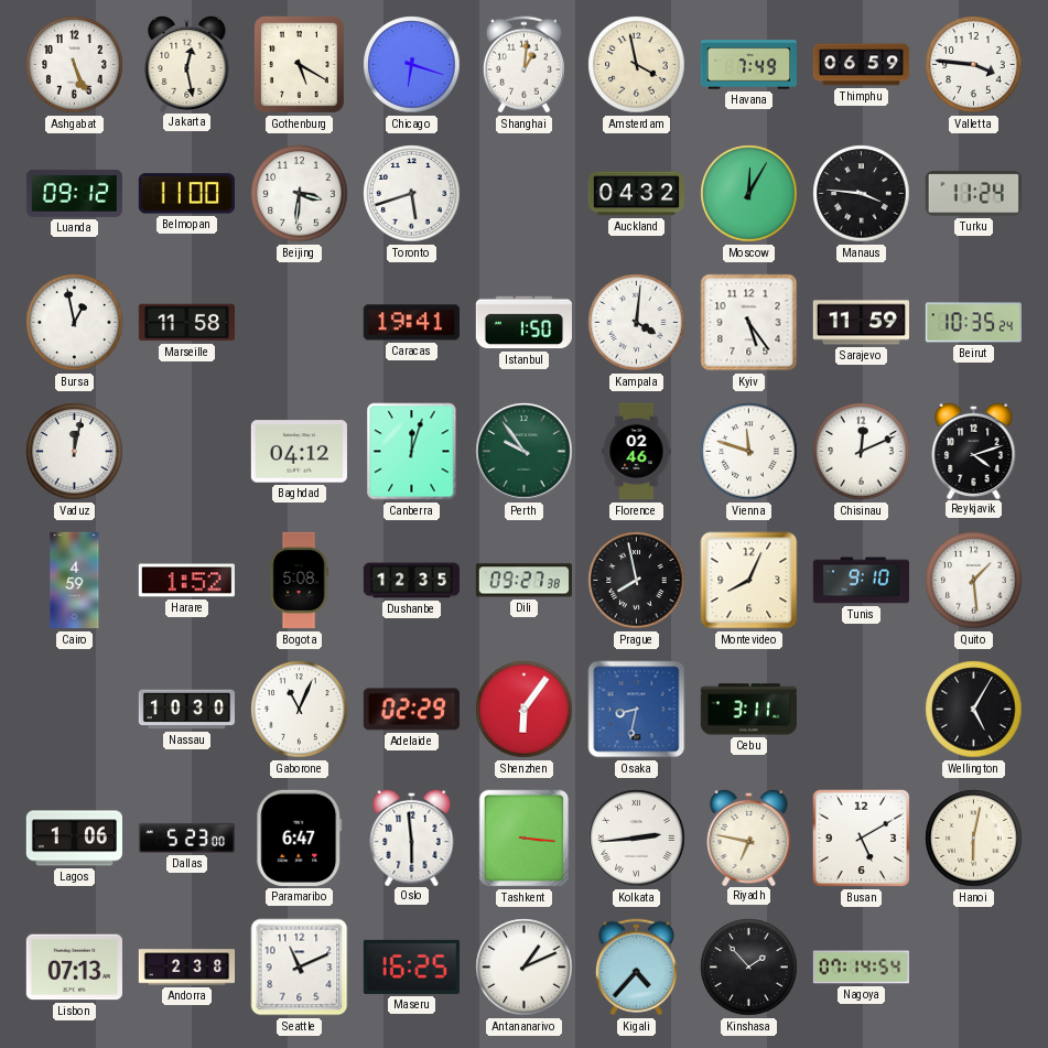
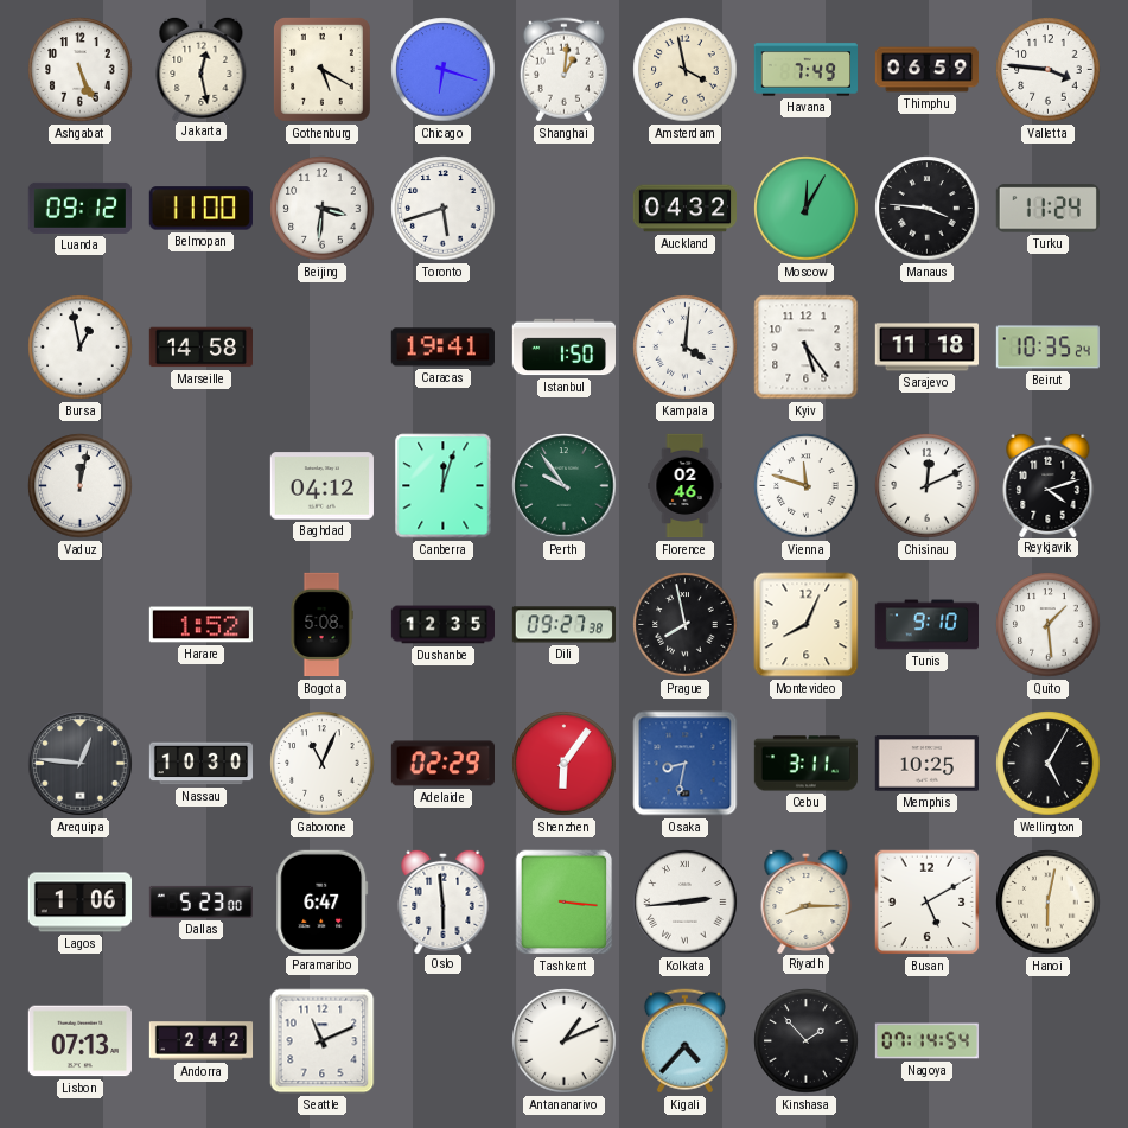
Marseille: 11:58 -> 14:58 (200, 348)
Sarajevo: 11:59 -> 11:18 (926, 348)
Cairo: 4:59 -> none (75, 581)
Arequipa: none -> 12:46 (81, 764)
Memphis: none -> 10:25 (926, 764)
Riyadh: 6:47 -> 8:15 (807, 900)
Andorra: 2:38 -> 2:42 (202, 1041)
Maseru: 16:25 -> none (411, 966)
